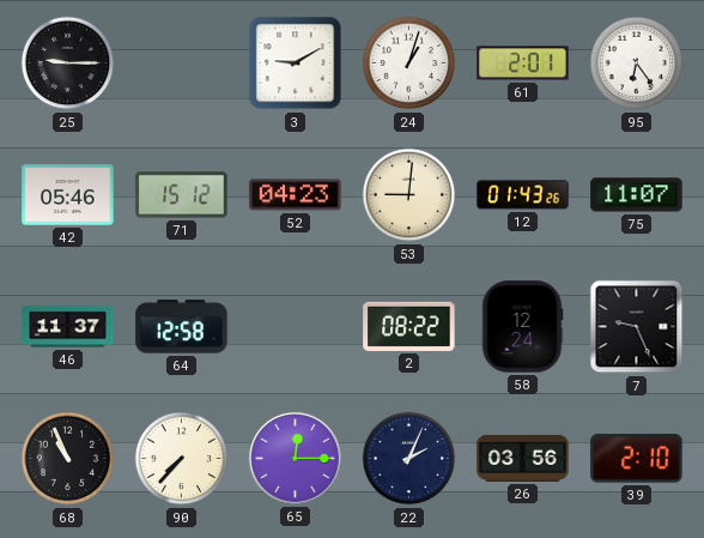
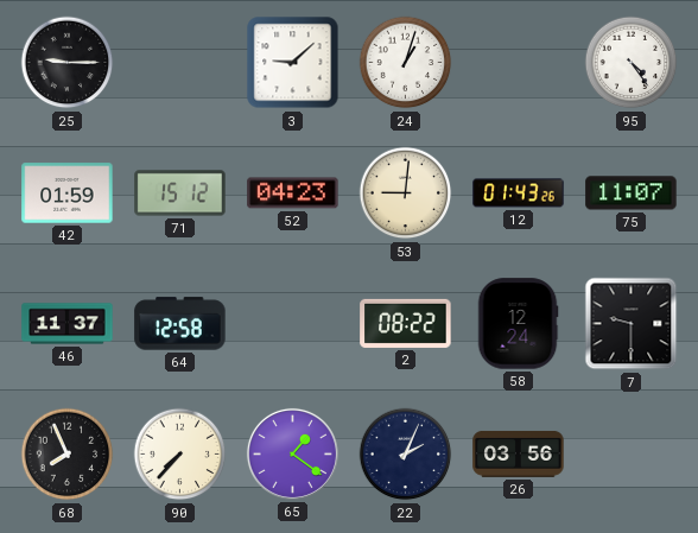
3: 9:10 -> 9:08 (293, 63)
61: 2:01 -> none (523, 64)
95: 6:24 -> 4:24 (632, 63)
42: 05:46 -> 01:59 (68, 193)
7: 9:26 -> 9:30 (632, 324)
68: 10:56 -> 7:56 (68, 455)
65: 12:15 -> 1:21 (292, 453)
39: 2:10 -> none (637, 459)
